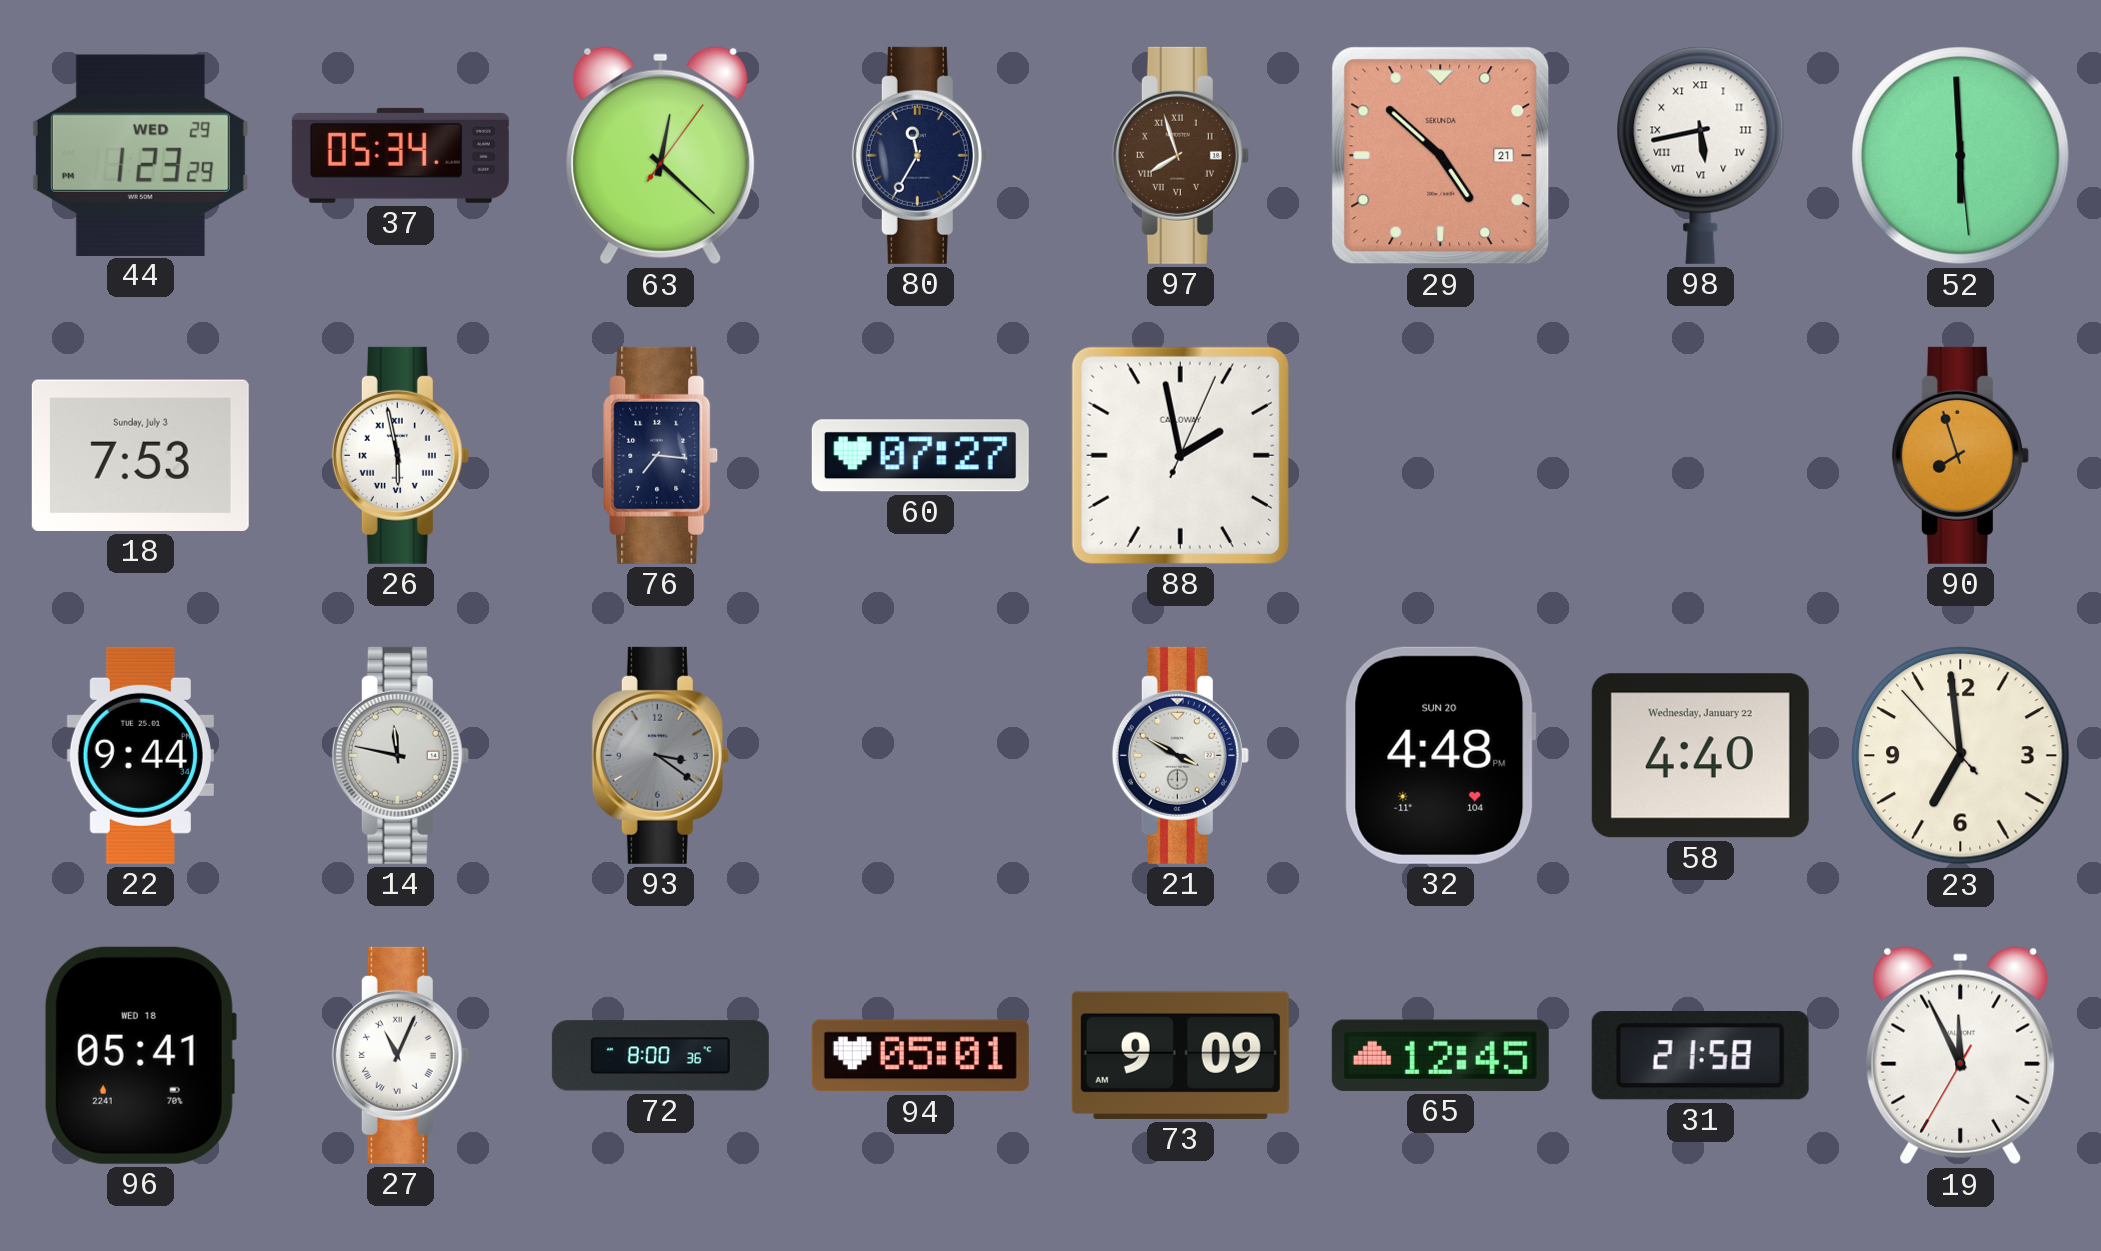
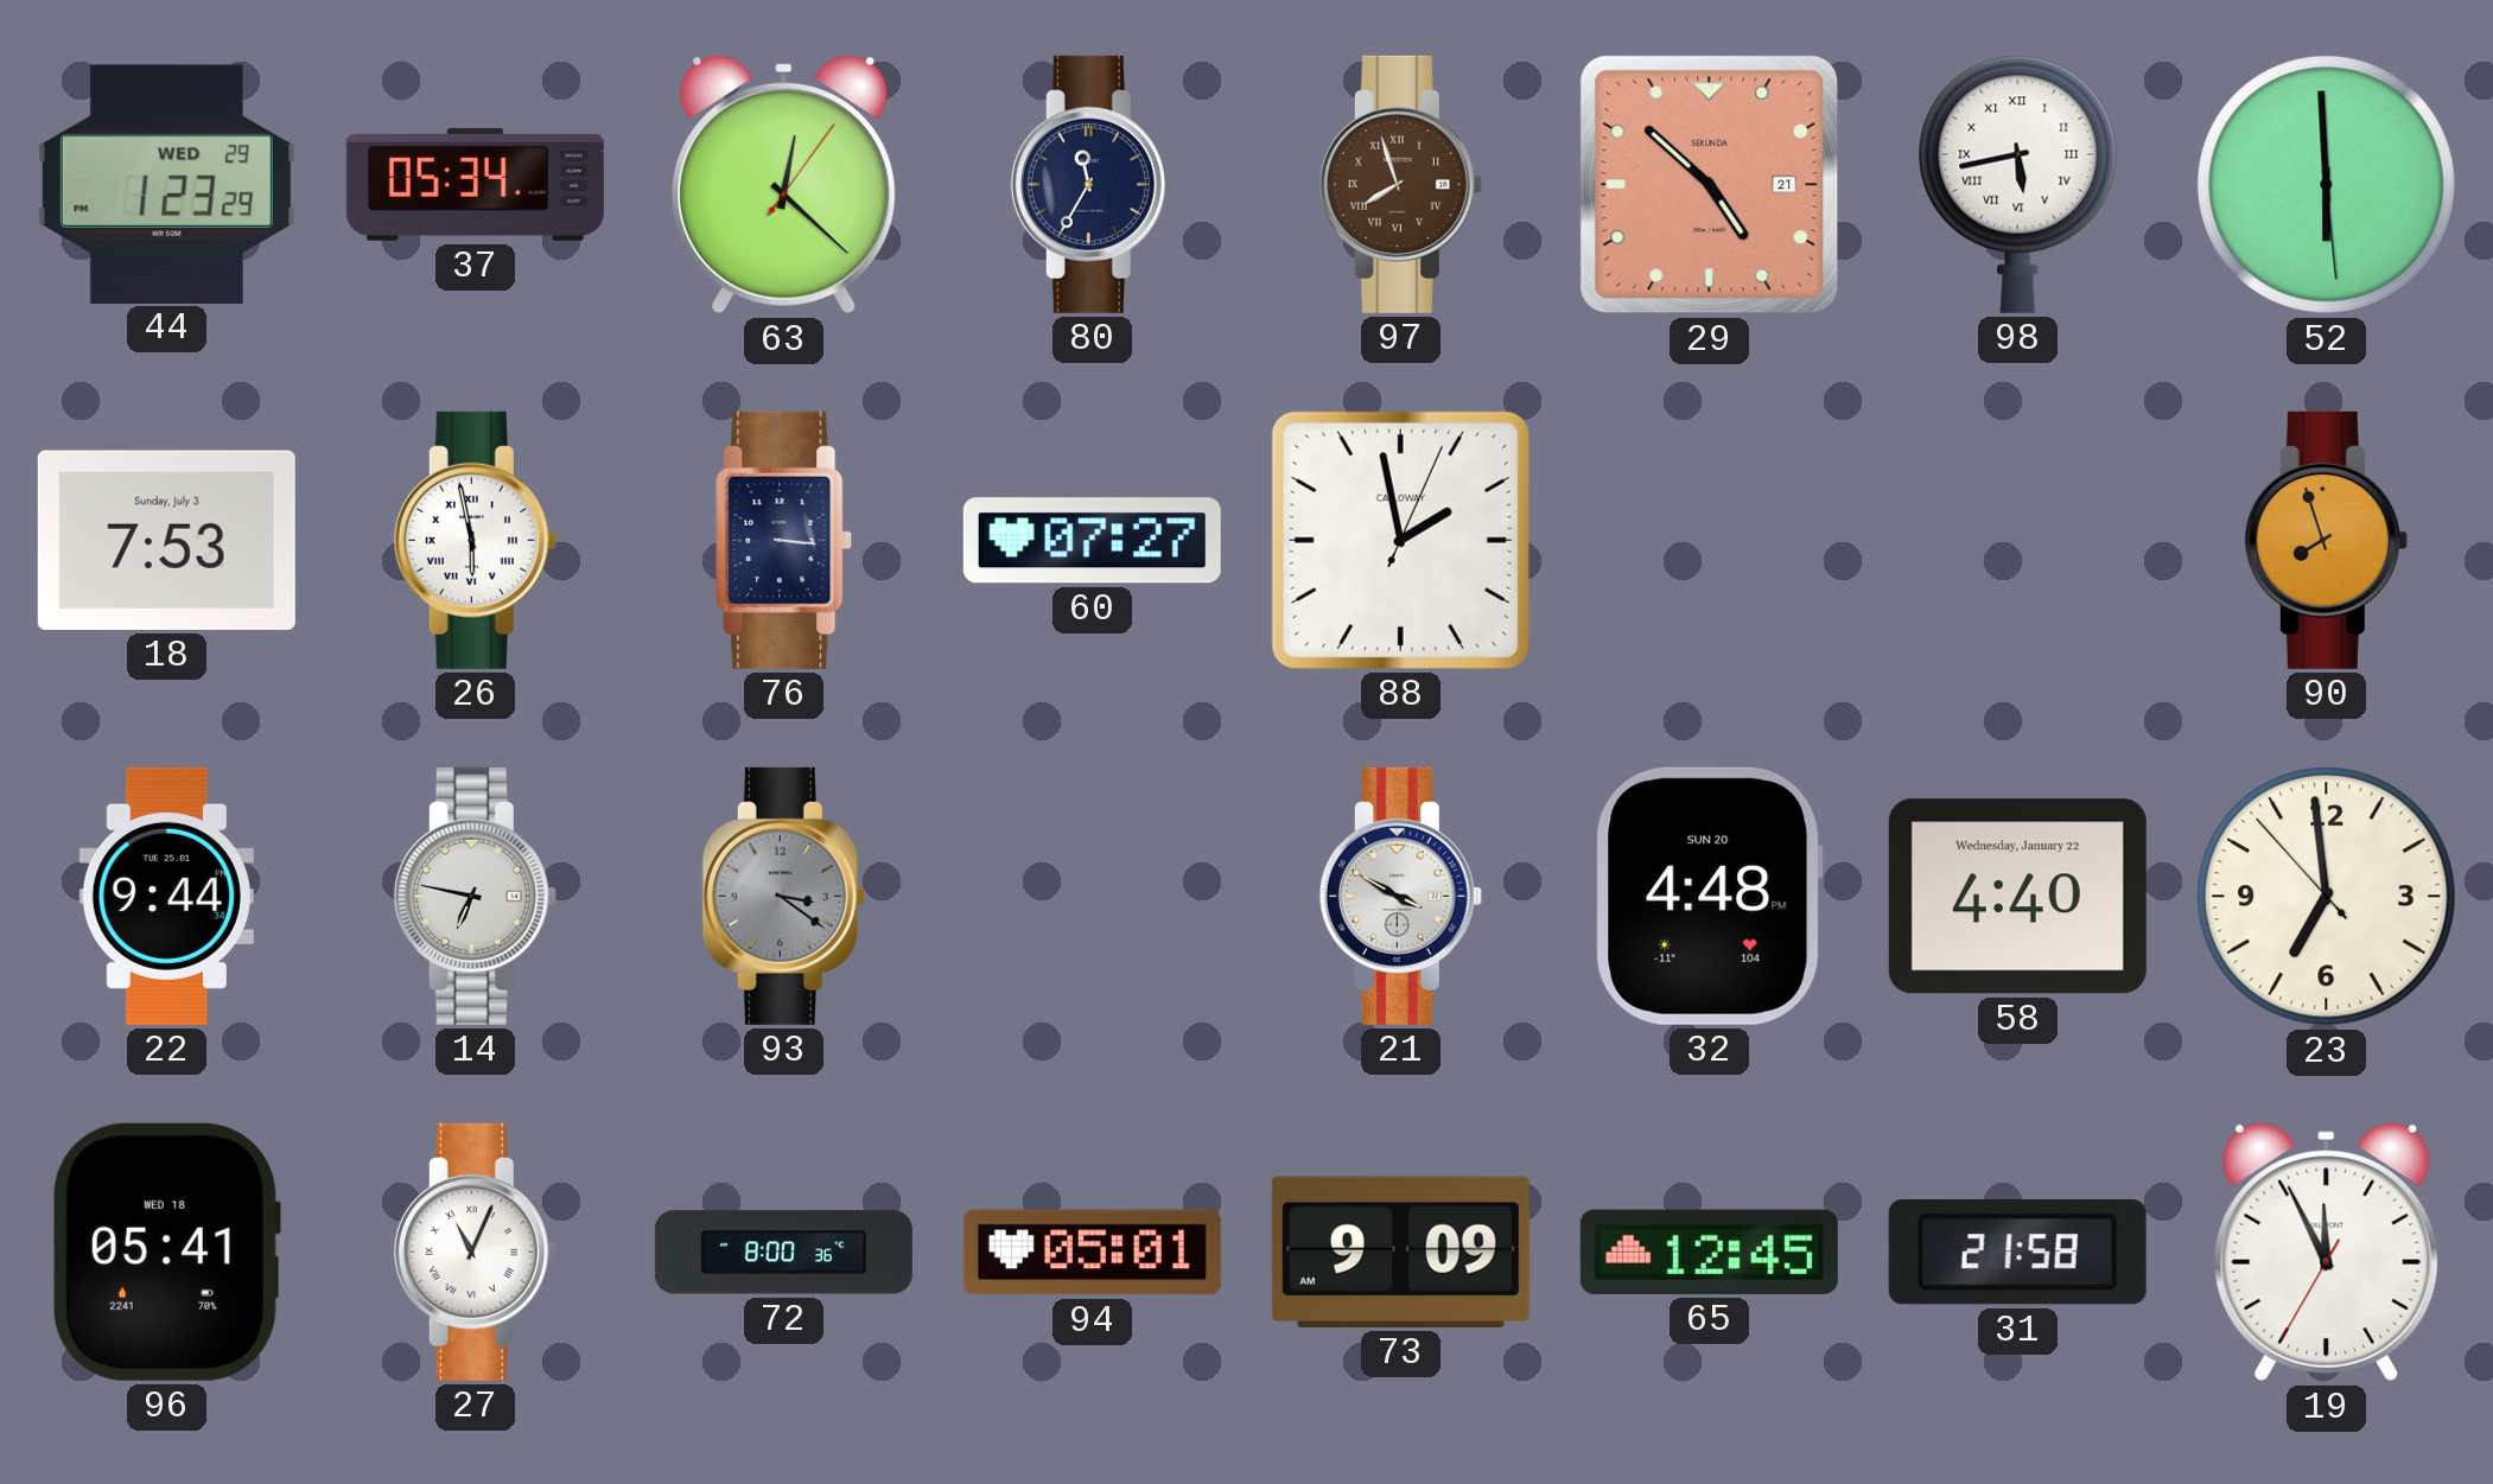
76: 7:16 -> 3:16 (784, 540)
14: 11:47 -> 6:47 (475, 896)
